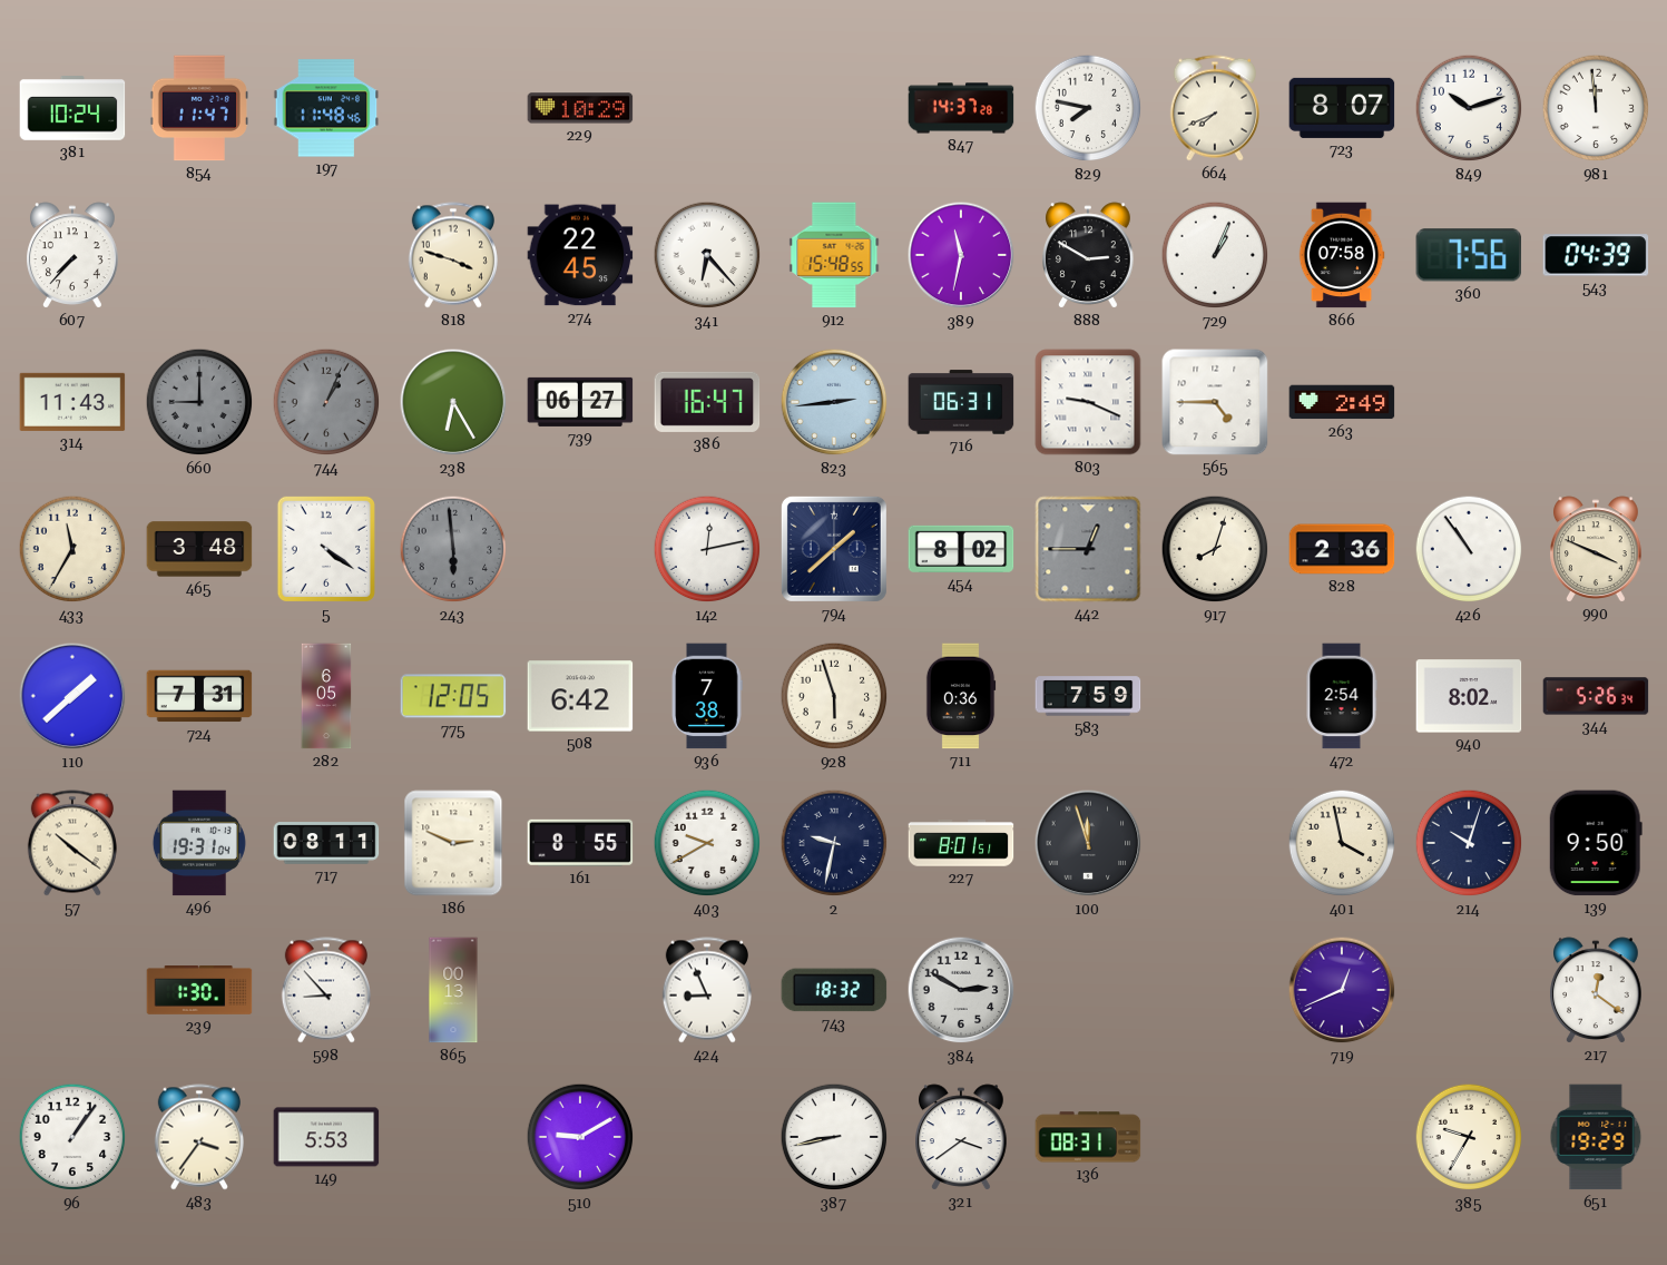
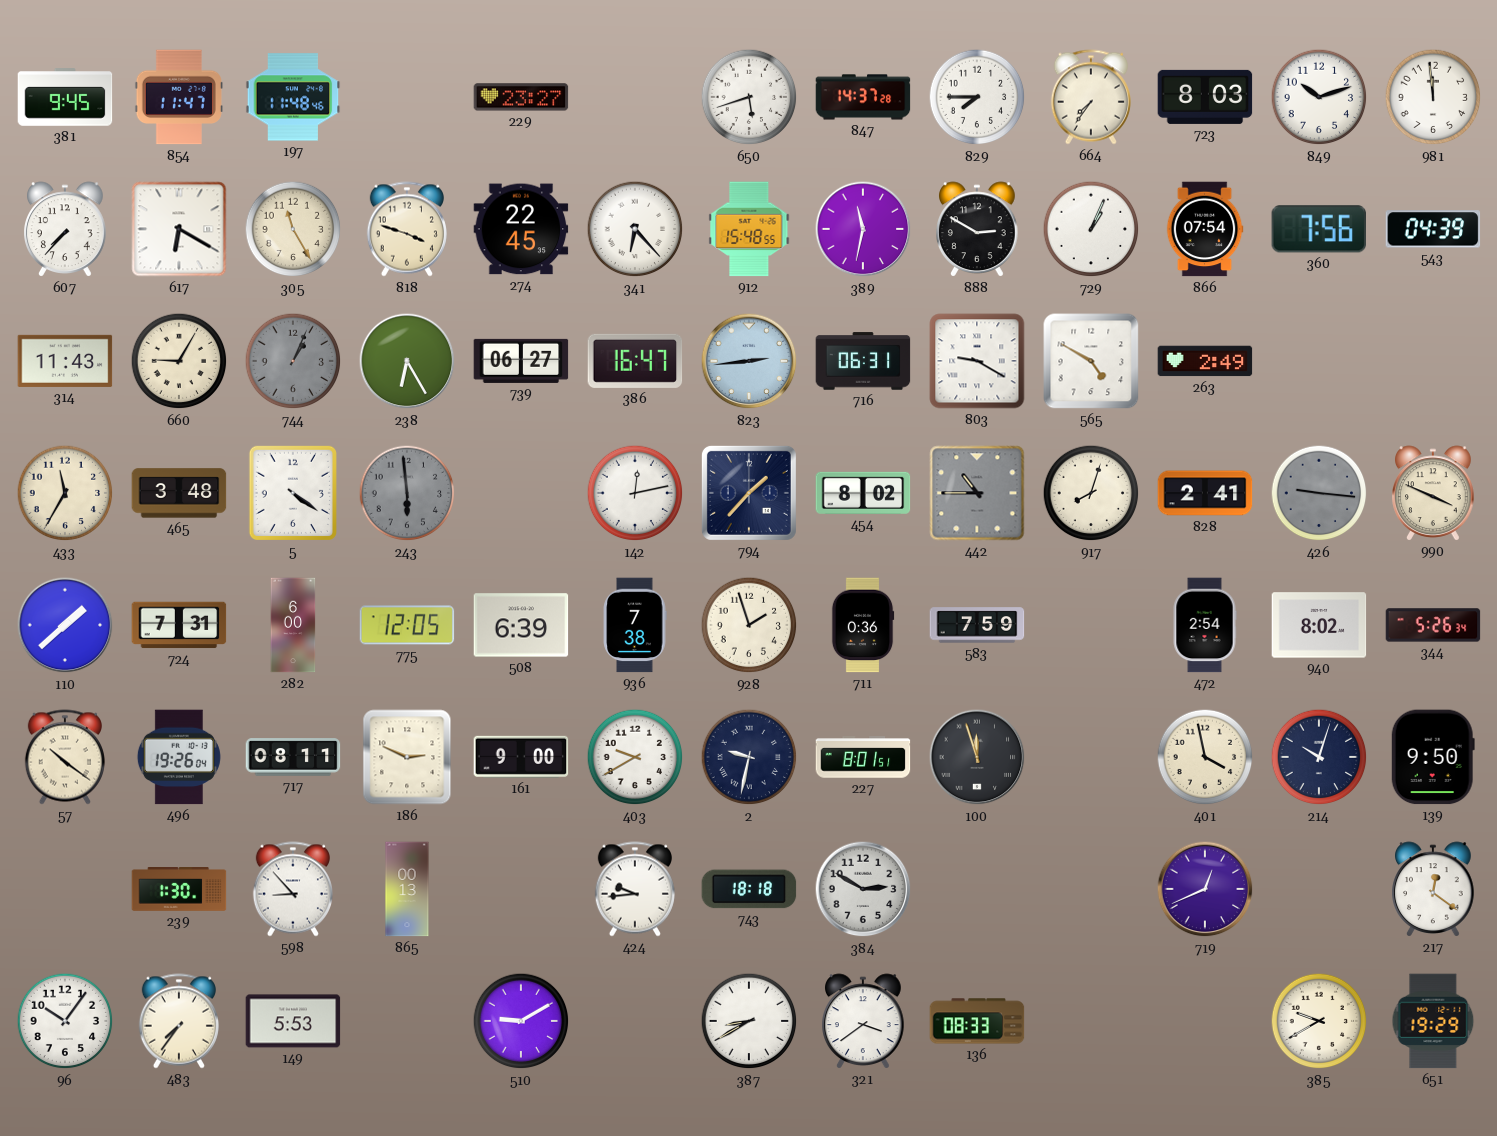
381: 10:24 -> 9:45 (65, 97)
229: 10:29 -> 23:27 (521, 97)
650: none -> 5:42 (749, 97)
829: 7:47 -> 7:45 (977, 97)
664: 7:41 -> 7:36 (1091, 97)
723: 8:07 -> 8:03 (1205, 97)
617: none -> 6:20 (179, 229)
305: none -> 11:25 (293, 229)
866: 07:58 -> 07:54 (1205, 229)
660: 9:00 -> 9:05 (179, 361)
660 dial: grey -> cream (179, 361)
803: 9:19 -> 9:20 (977, 361)
565: 4:45 -> 4:50 (1091, 361)
794: 1:38 -> 1:37 (749, 493)
442: 12:45 -> 10:45 (977, 493)
828: 2:36 -> 2:41 (1205, 493)
426: 10:54 -> 9:16 (1319, 493)
426 dial: white -> grey (1319, 493)
282: 6:05 -> 6:00 (293, 625)
508: 6:42 -> 6:39 (521, 625)
928: 5:57 -> 1:57 (749, 625)
496: 19:31 -> 19:26 (179, 757)
161: 8:55 -> 9:00 (521, 757)
424: 8:56 -> 9:44 (635, 889)
743: 18:32 -> 18:18 (749, 889)
96: 1:06 -> 10:06 (65, 1021)
483: 3:36 -> 7:36 (179, 1021)
387: 8:43 -> 8:40 (749, 1021)
136: 08:31 -> 08:33 (977, 1021)
385: 9:35 -> 9:40 (1319, 1021)
